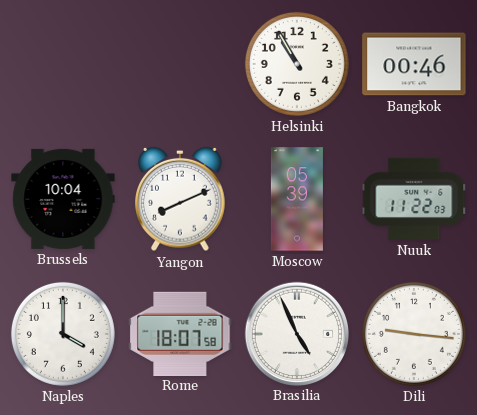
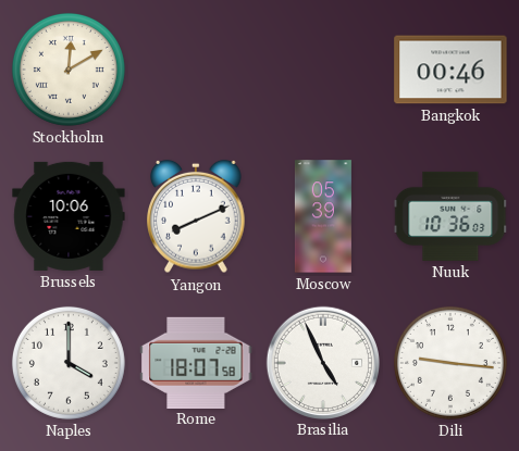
Stockholm: none -> 12:10 (69, 70)
Helsinki: 10:55 -> none (297, 64)
Brussels: 10:04 -> 10:06 (69, 216)
Nuuk: 11:22 -> 10:36 (450, 216)
